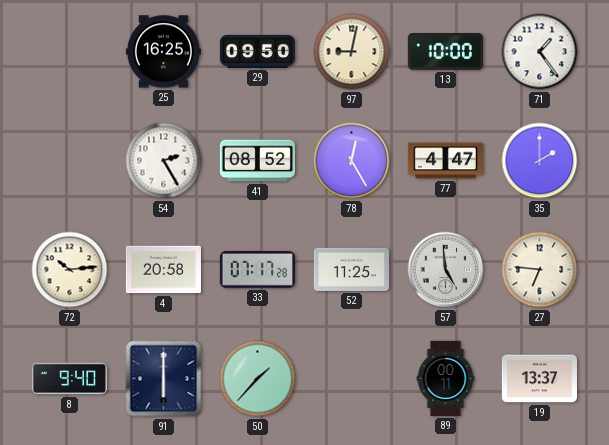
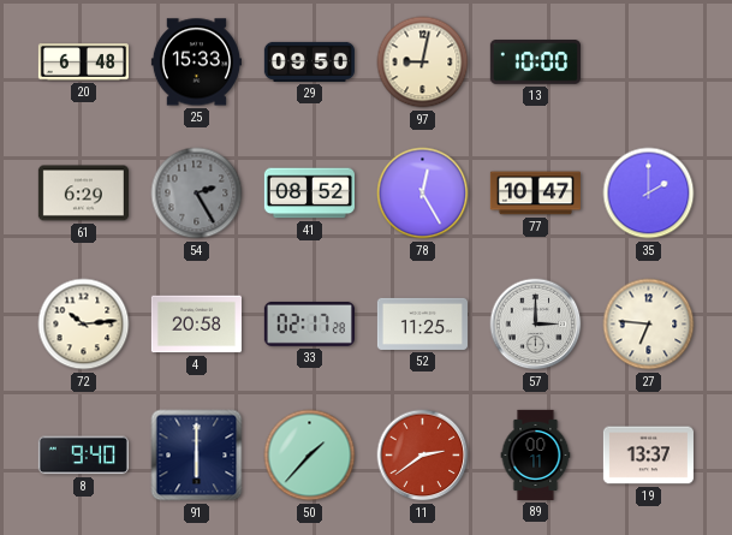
20: none -> 6:48 (83, 63)
25: 16:25 -> 15:33 (196, 63)
71: 1:24 -> none (540, 52)
61: none -> 6:29 (83, 194)
54 dial: white -> grey (197, 194)
77: 4:47 -> 10:47 (535, 194)
33: 07:17 -> 02:17 (309, 325)
57: 4:59 -> 3:00 (536, 325)
11: none -> 2:39 (423, 456)
